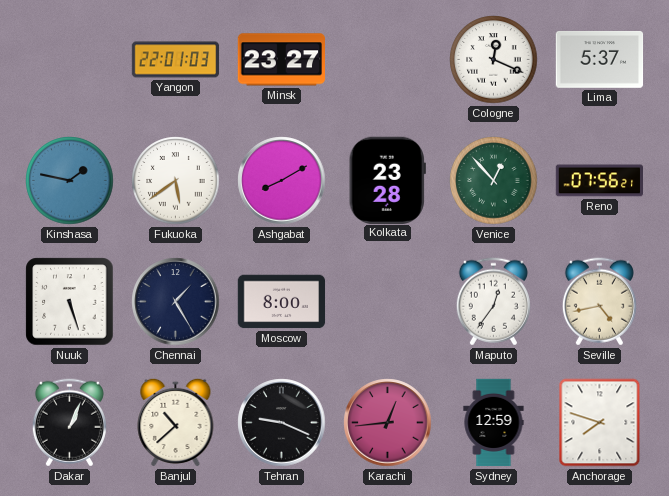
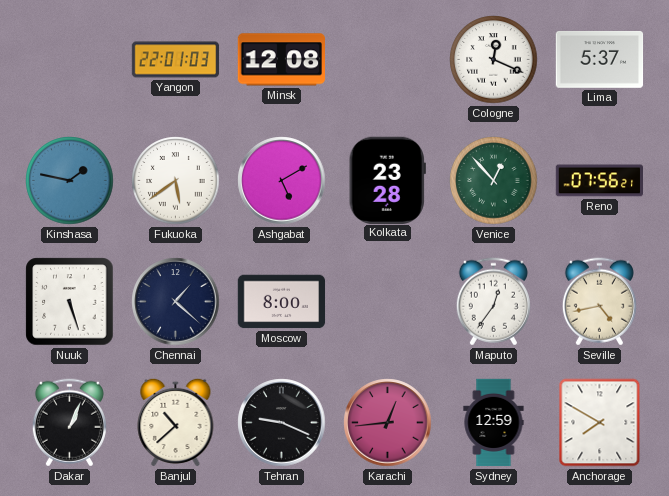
Minsk: 23:27 -> 12:08 (281, 60)
Ashgabat: 8:10 -> 5:10 (282, 181)
Chennai: 1:25 -> 1:22 (176, 302)
Anchorage: 7:48 -> 7:50 (600, 423)
